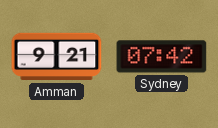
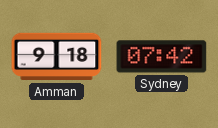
Amman: 9:21 -> 9:18 (57, 57)
